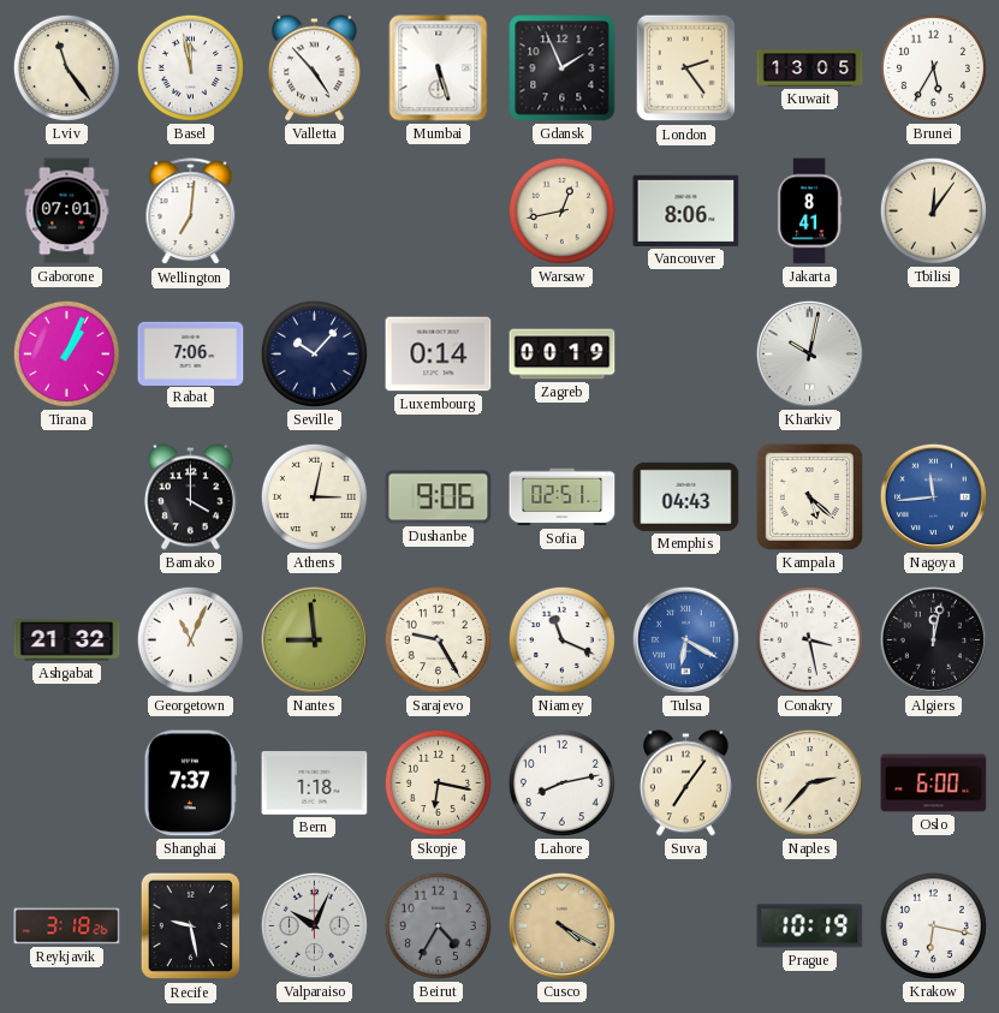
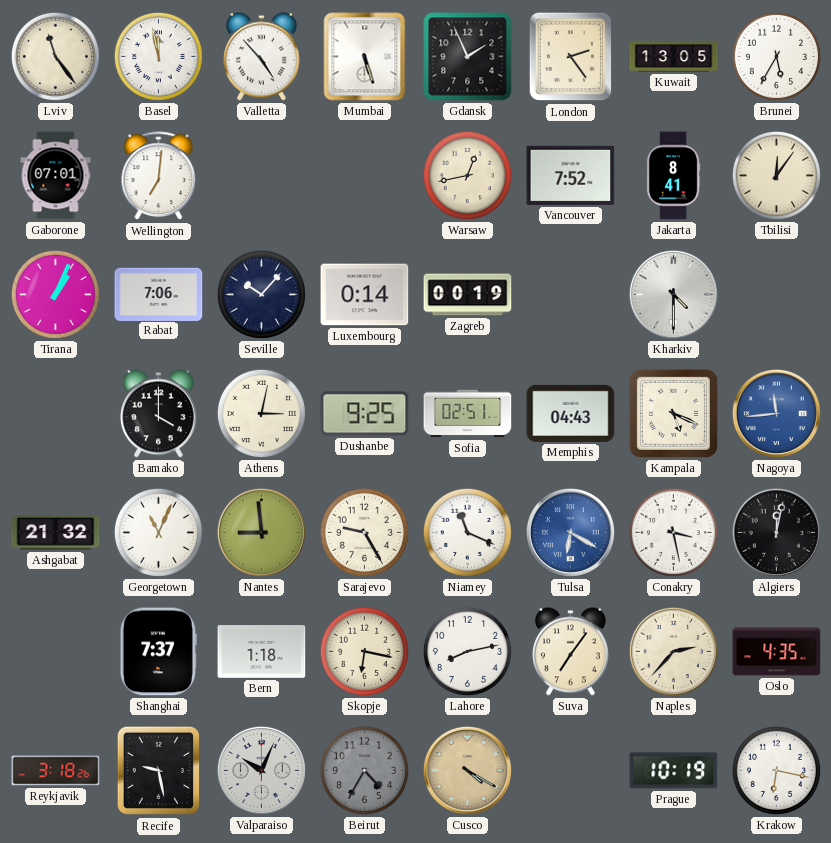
Vancouver: 8:06 -> 7:52 (571, 175)
Kharkiv: 10:02 -> 4:30 (673, 294)
Dushanbe: 9:06 -> 9:25 (365, 414)
Kampala: 5:22 -> 5:19 (673, 413)
Oslo: 6:00 -> 4:35 (777, 652)
